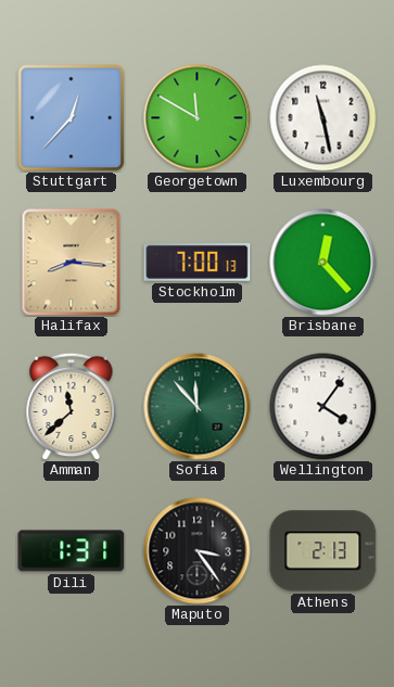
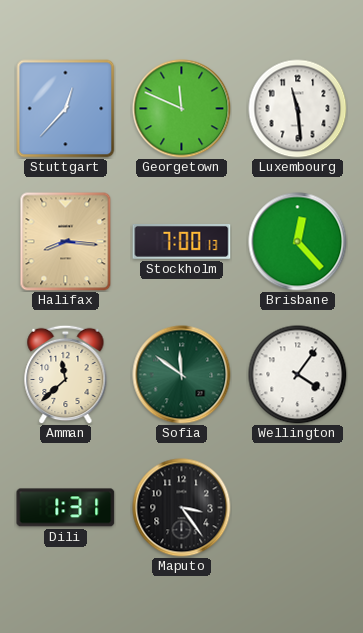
Georgetown: 11:50 -> 11:49 (182, 109)
Luxembourg: 11:28 -> 11:29 (298, 109)
Sofia: 11:53 -> 11:51 (182, 375)
Athens: 2:13 -> none (323, 551)
